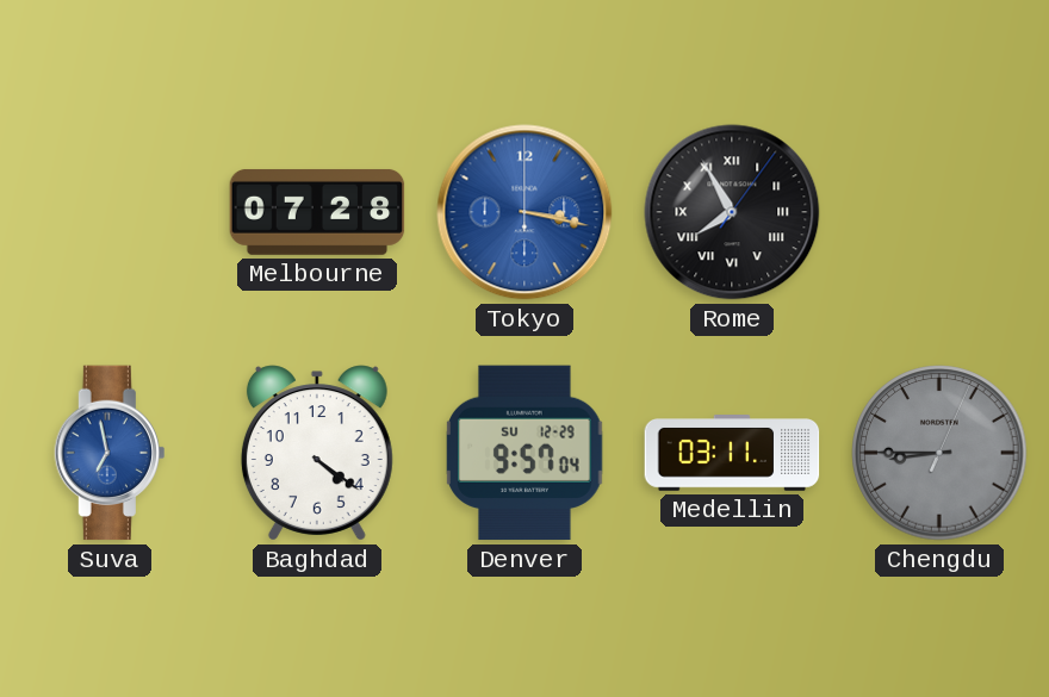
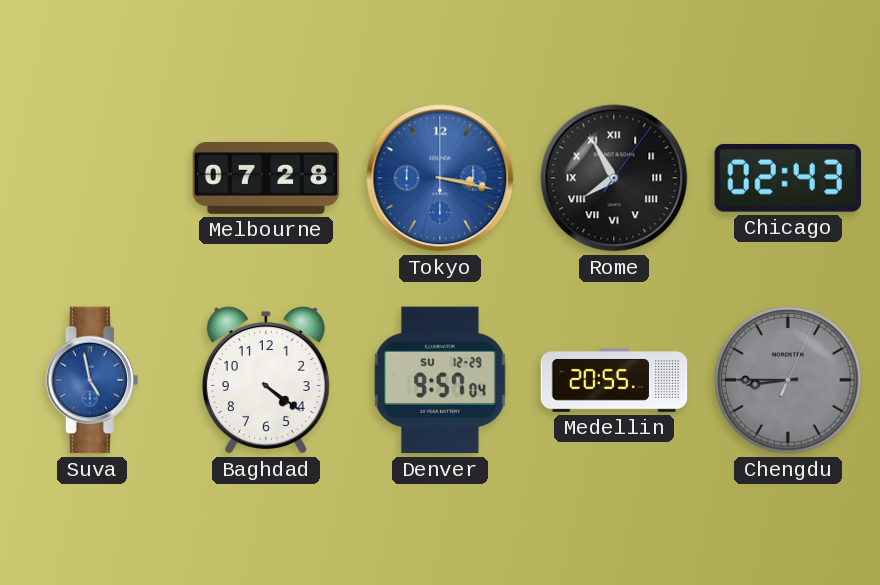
Chicago: none -> 02:43 (787, 178)
Suva: 6:58 -> 4:58 (91, 380)
Medellin: 03:11 -> 20:55 (614, 381)
